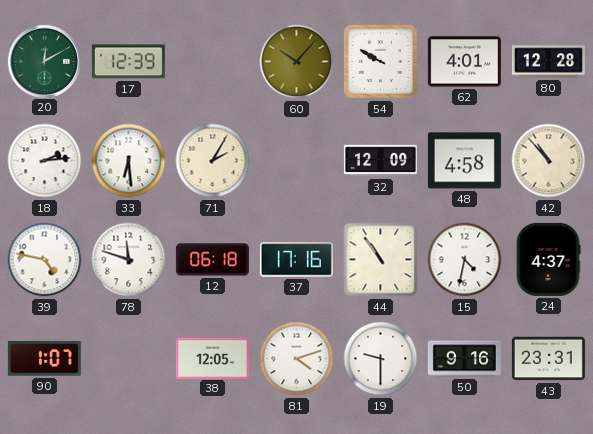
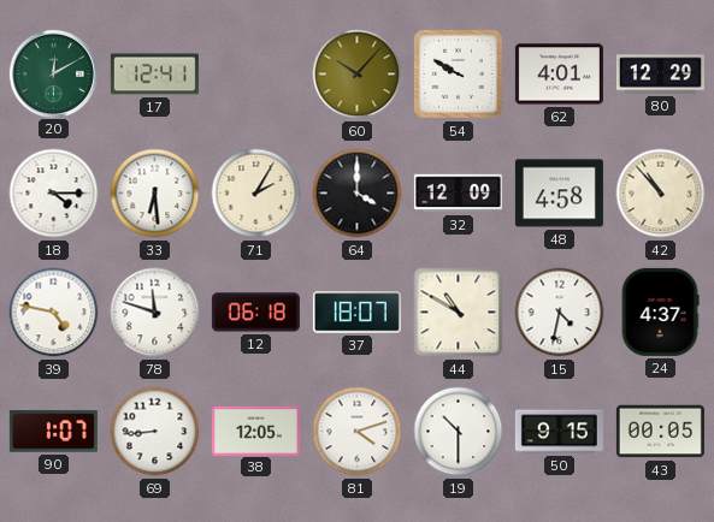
17: 12:39 -> 12:41 (154, 75)
80: 12:28 -> 12:29 (660, 75)
18: 2:14 -> 4:15 (54, 194)
64: none -> 4:00 (358, 194)
37: 17:16 -> 18:07 (356, 313)
44: 10:54 -> 10:50 (459, 313)
69: none -> 8:44 (155, 432)
19: 9:30 -> 10:30 (459, 432)
50: 9:16 -> 9:15 (559, 432)
43: 23:31 -> 00:05 (660, 432)
